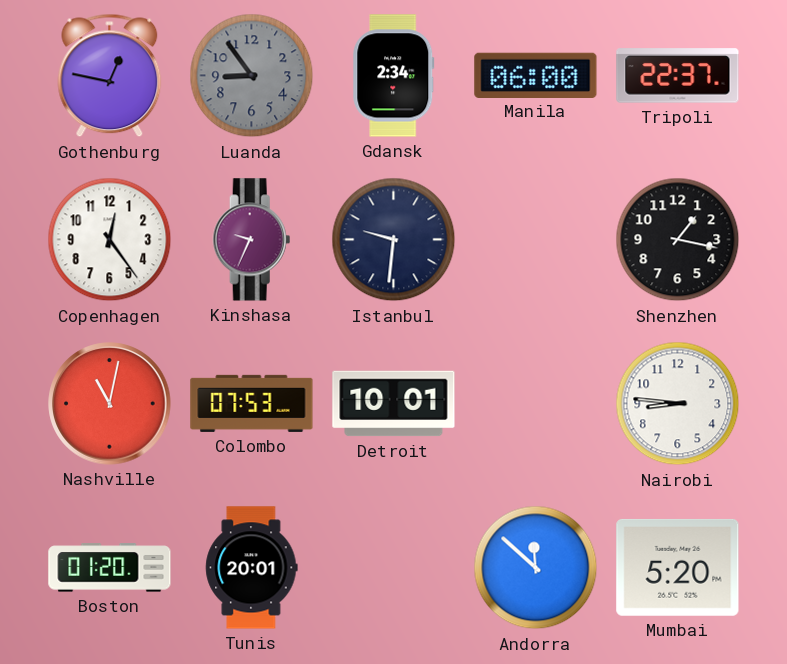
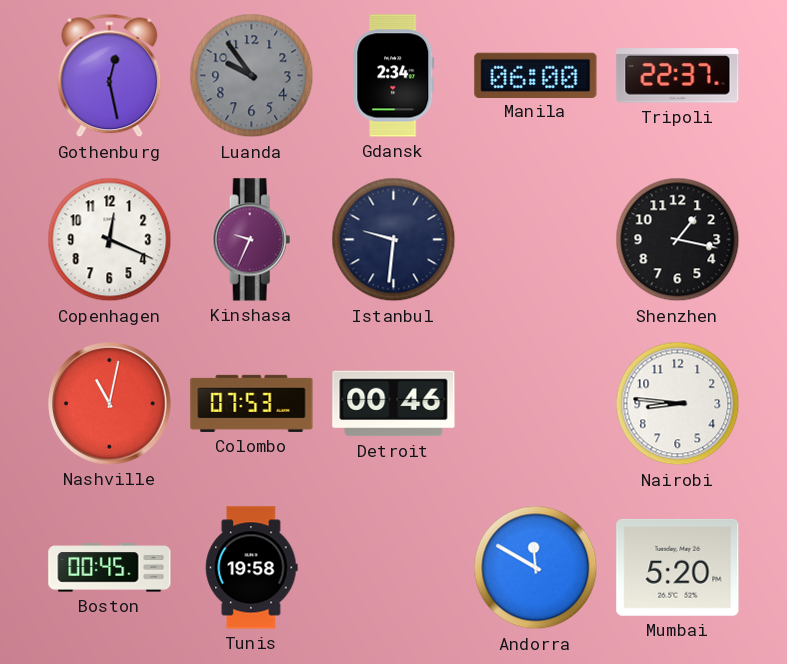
Gothenburg: 12:47 -> 12:28 (110, 76)
Luanda: 8:54 -> 9:54 (252, 76)
Copenhagen: 12:24 -> 12:19 (110, 240)
Detroit: 10:01 -> 00:46 (394, 404)
Boston: 01:20 -> 00:45 (110, 568)
Tunis: 20:01 -> 19:58 (252, 568)
Andorra: 11:52 -> 11:50 (536, 568)
